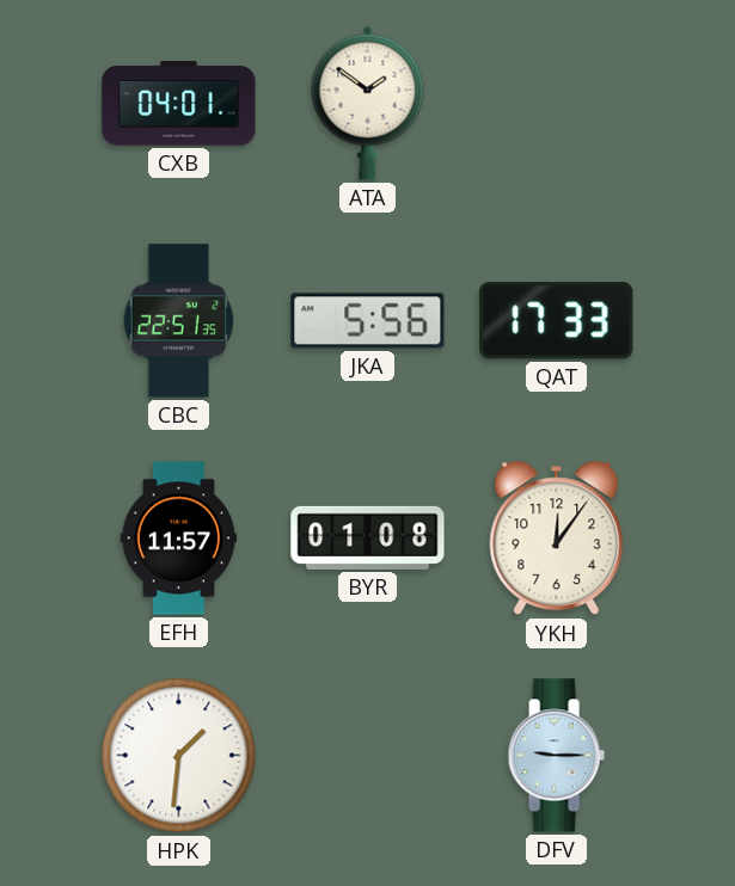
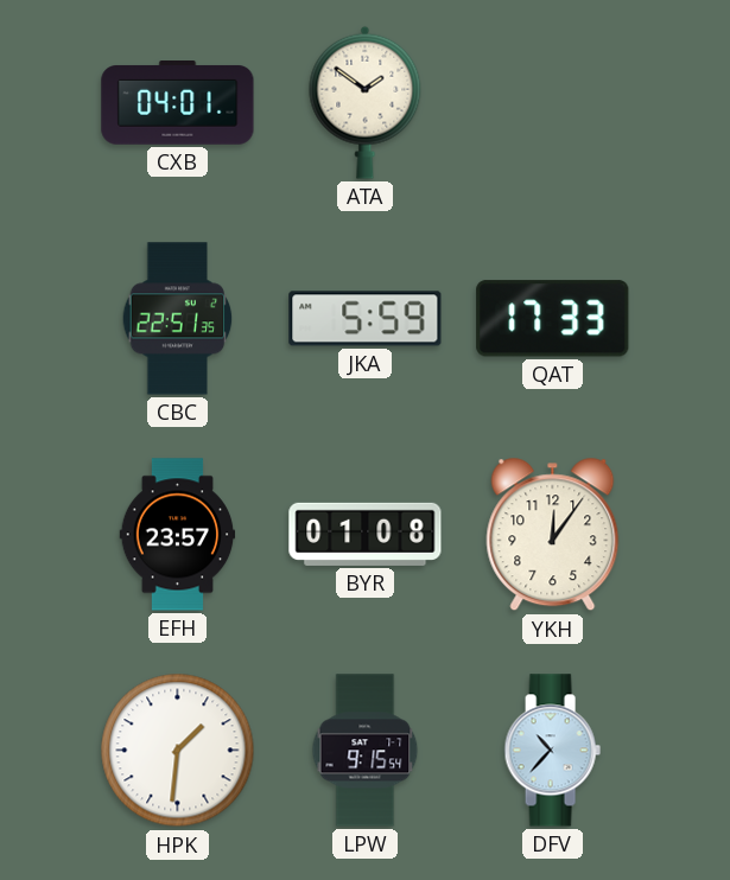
JKA: 5:56 -> 5:59 (366, 319)
EFH: 11:57 -> 23:57 (178, 535)
LPW: none -> 9:15 (366, 751)
DFV: 9:15 -> 10:37 (552, 751)
